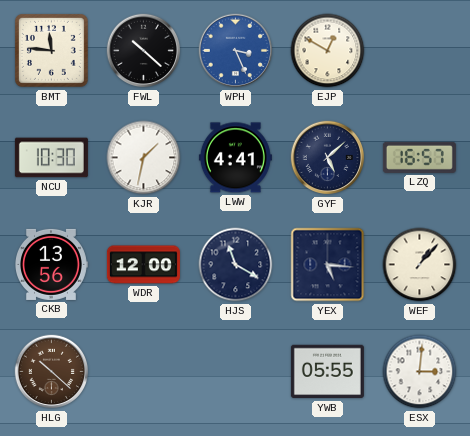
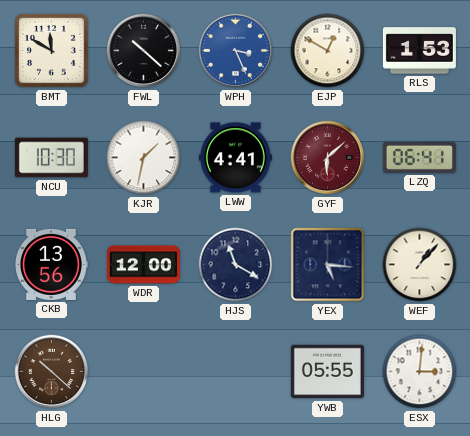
BMT: 11:46 -> 11:50 (51, 50)
RLS: none -> 1:53 (419, 51)
GYF: 5:08 -> 6:08 (328, 158)
GYF dial: navy -> burgundy (328, 158)
LZQ: 16:57 -> 06:41 (419, 157)
